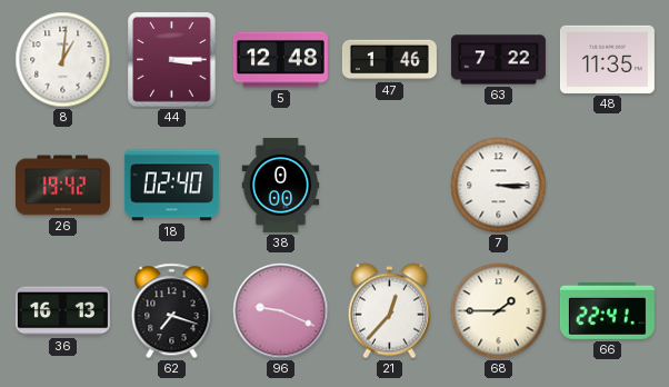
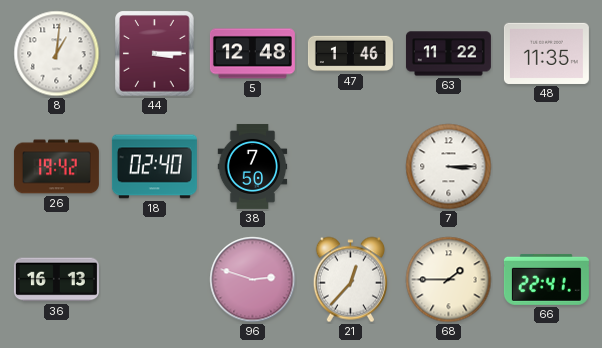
63: 7:22 -> 11:22 (448, 54)
38: 0:00 -> 7:50 (253, 166)
62: 7:18 -> none (172, 311)
96: 9:19 -> 2:48 (253, 280)
